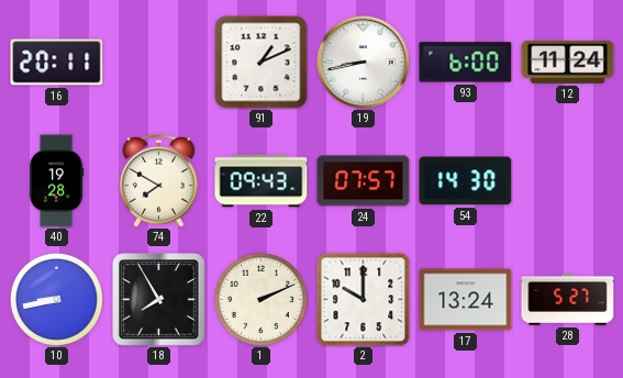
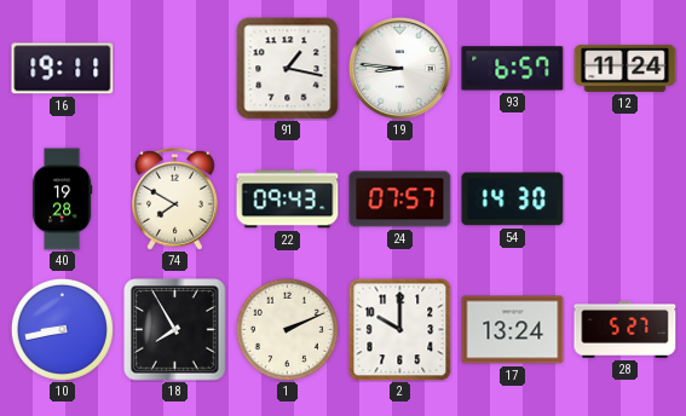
16: 20:11 -> 19:11 (63, 69)
91: 1:11 -> 1:17 (288, 69)
19: 8:43 -> 8:46 (399, 68)
93: 6:00 -> 6:57 (513, 69)
